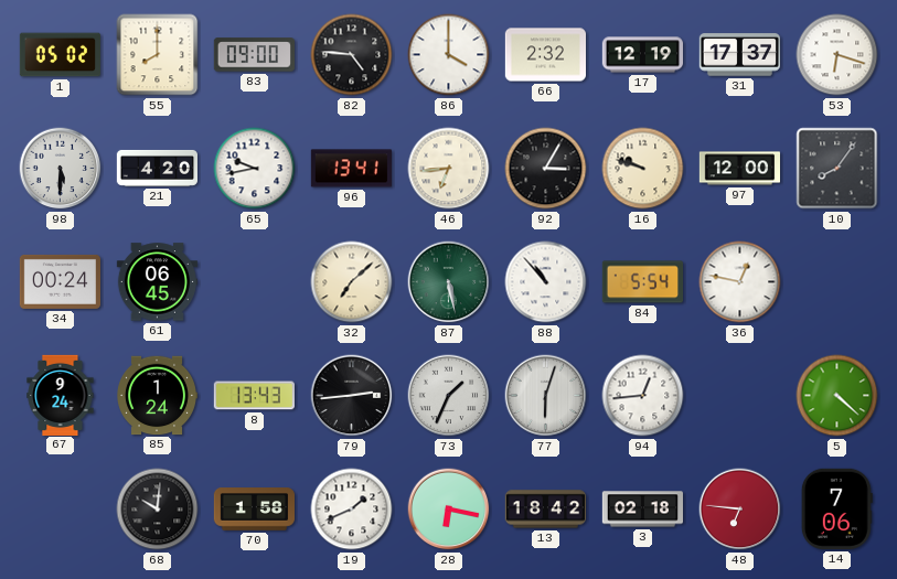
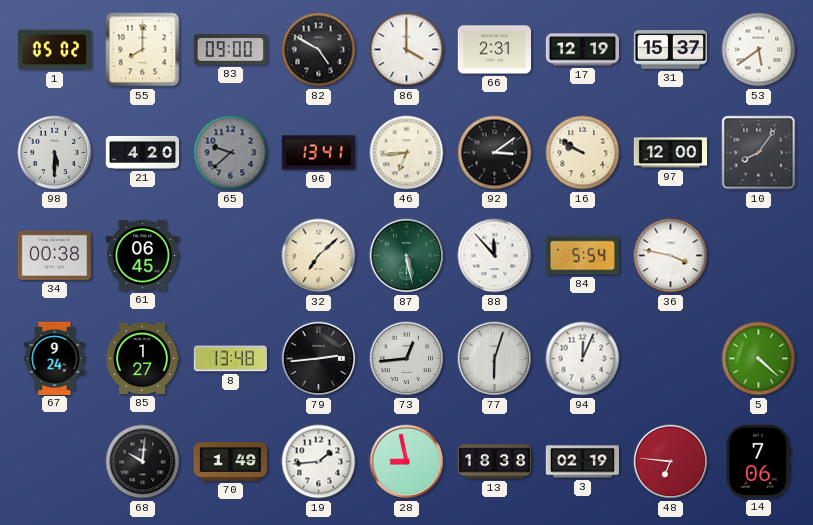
82: 4:46 -> 4:50 (319, 50)
66: 2:32 -> 2:31 (494, 50)
31: 17:37 -> 15:37 (670, 50)
53: 6:18 -> 5:39 (759, 50)
65: 9:43 -> 9:38 (231, 153)
65 dial: white -> grey (231, 153)
92: 3:05 -> 3:09 (495, 153)
16: 9:48 -> 9:50 (583, 153)
34: 00:24 -> 00:38 (54, 255)
88: 10:53 -> 11:53 (495, 256)
36: 12:47 -> 3:47 (671, 256)
85: 1:24 -> 1:27 (142, 359)
8: 13:43 -> 13:48 (230, 359)
73: 1:34 -> 12:44 (407, 359)
94: 12:44 -> 12:04 (583, 359)
70: 1:58 -> 1:49 (230, 462)
19: 1:41 -> 1:44 (319, 462)
28: 6:17 -> 8:58 (407, 462)
13: 18:42 -> 18:38 (494, 462)
3: 02:18 -> 02:19 (582, 462)
